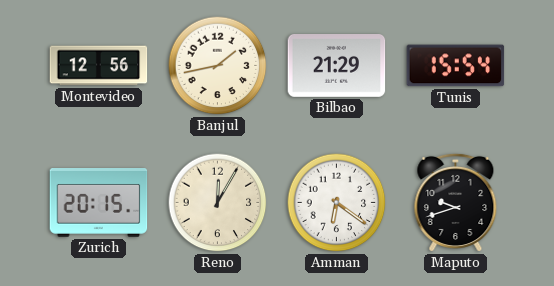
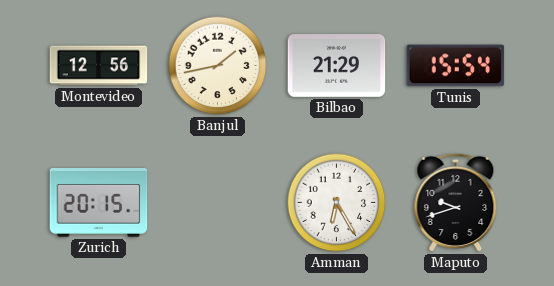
Reno: 12:05 -> none (218, 203)
Amman: 6:21 -> 6:25 (337, 203)
